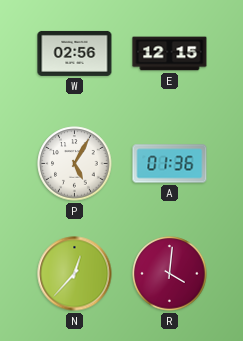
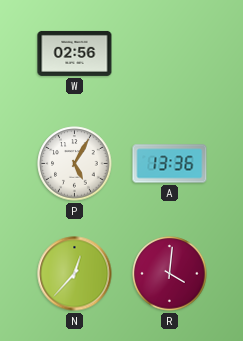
E: 12:15 -> none (170, 54)
A: 01:36 -> 13:36 (170, 164)
